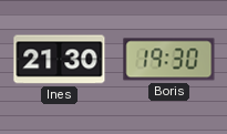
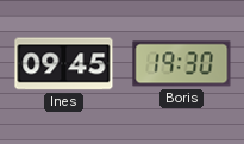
Ines: 21:30 -> 09:45 (64, 64)
